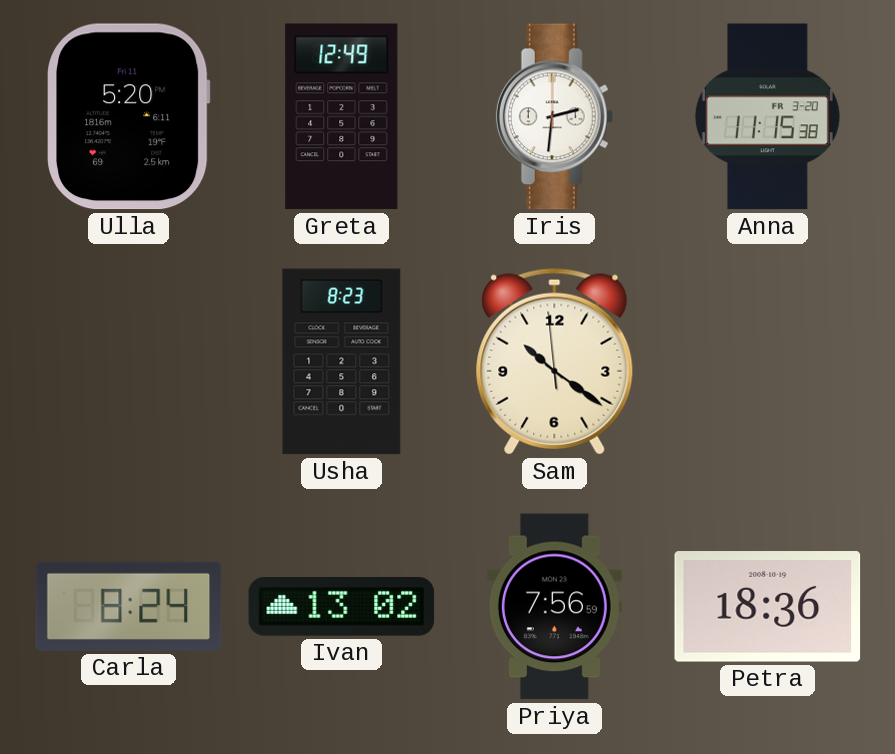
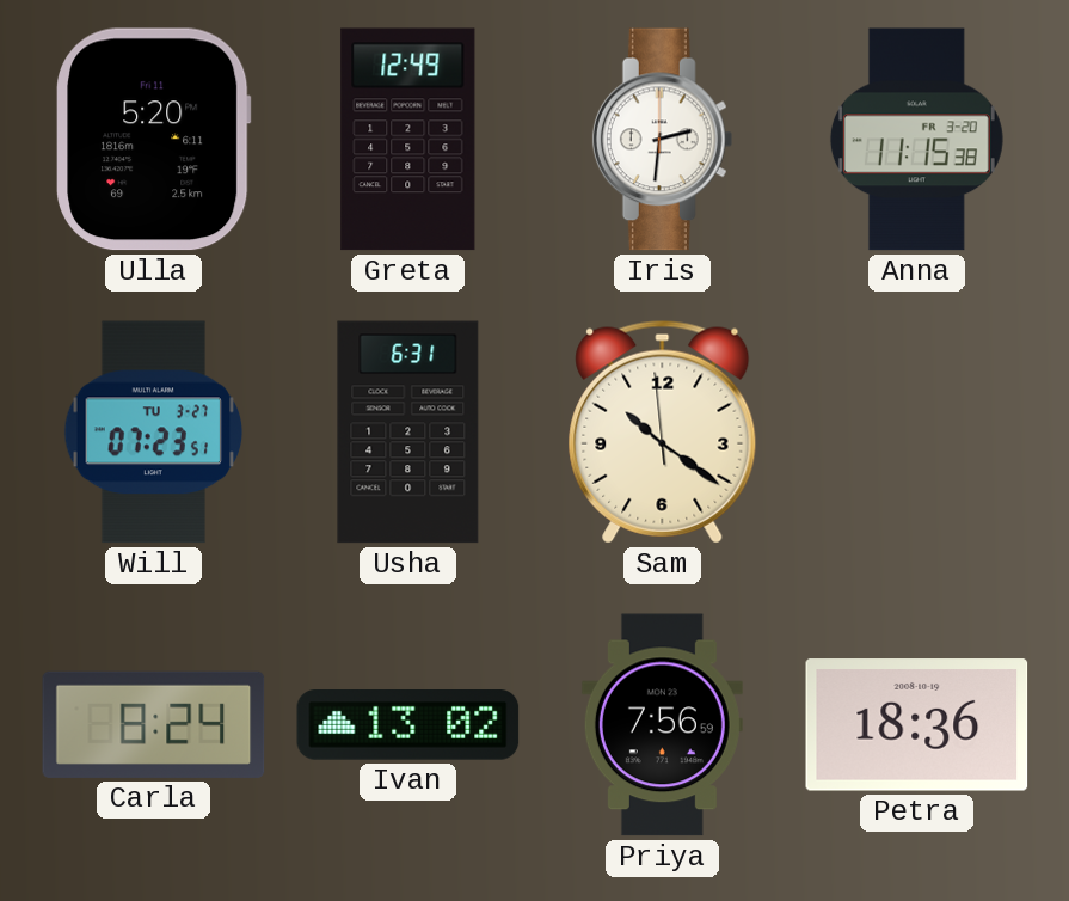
Will: none -> 07:23 (154, 433)
Usha: 8:23 -> 6:31 (408, 433)
